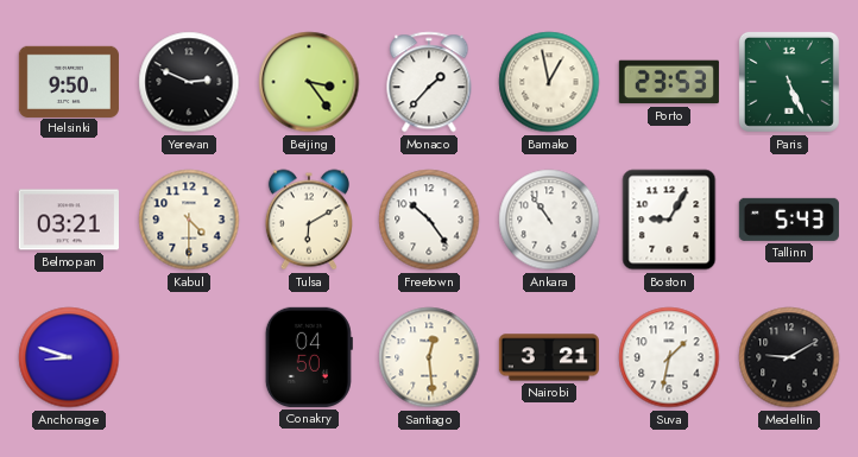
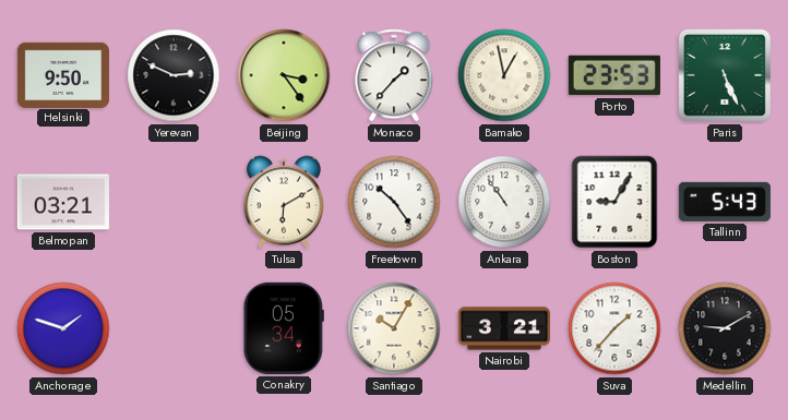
Kabul: 4:30 -> none (189, 220)
Anchorage: 8:48 -> 1:48 (63, 328)
Conakry: 04:50 -> 05:34 (284, 328)
Santiago: 12:29 -> 10:05 (394, 328)
Suva: 1:32 -> 1:37 (614, 328)
